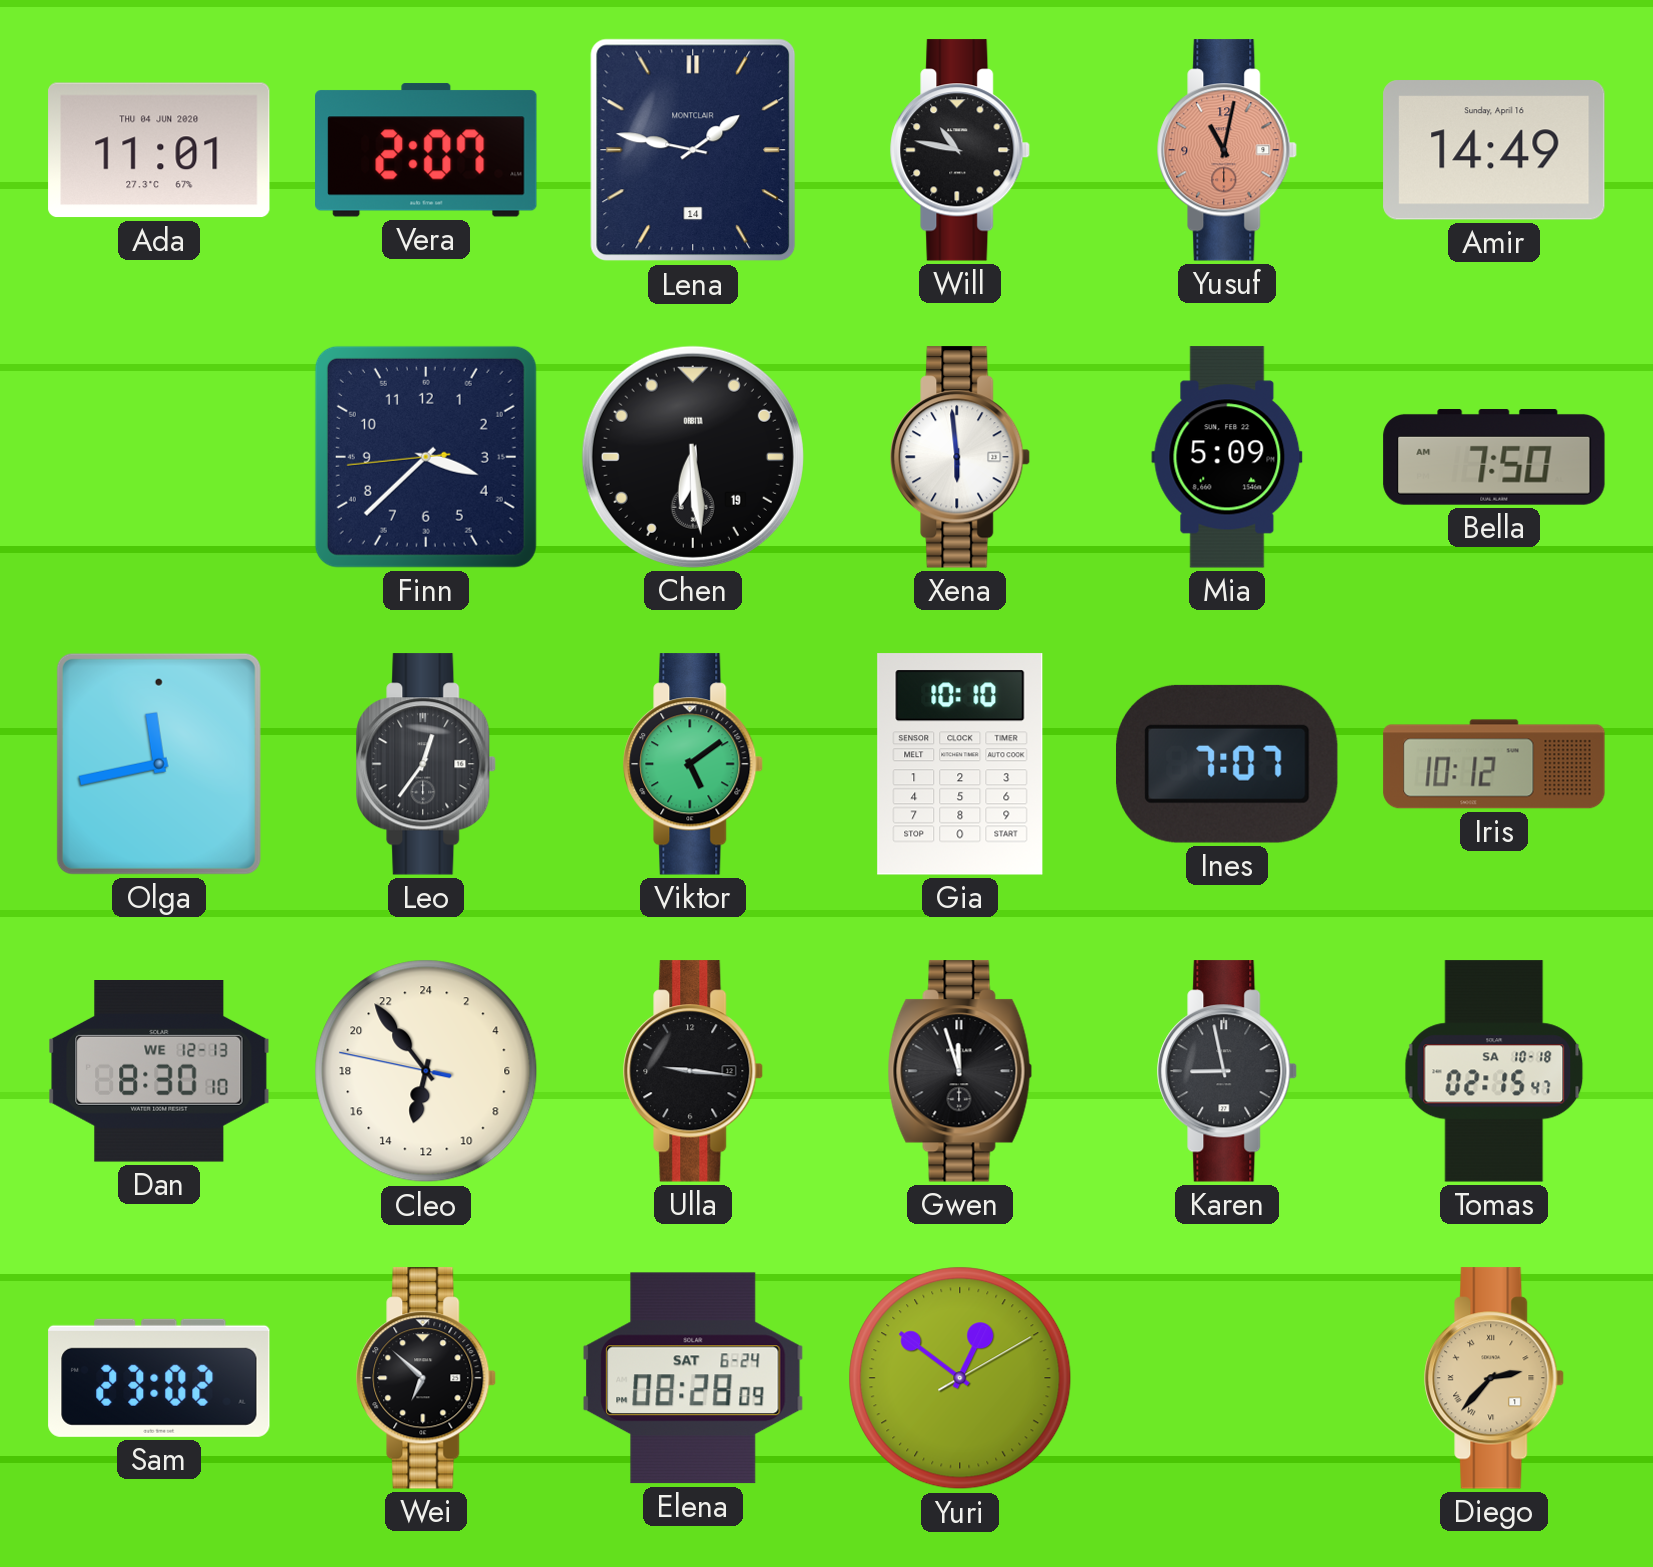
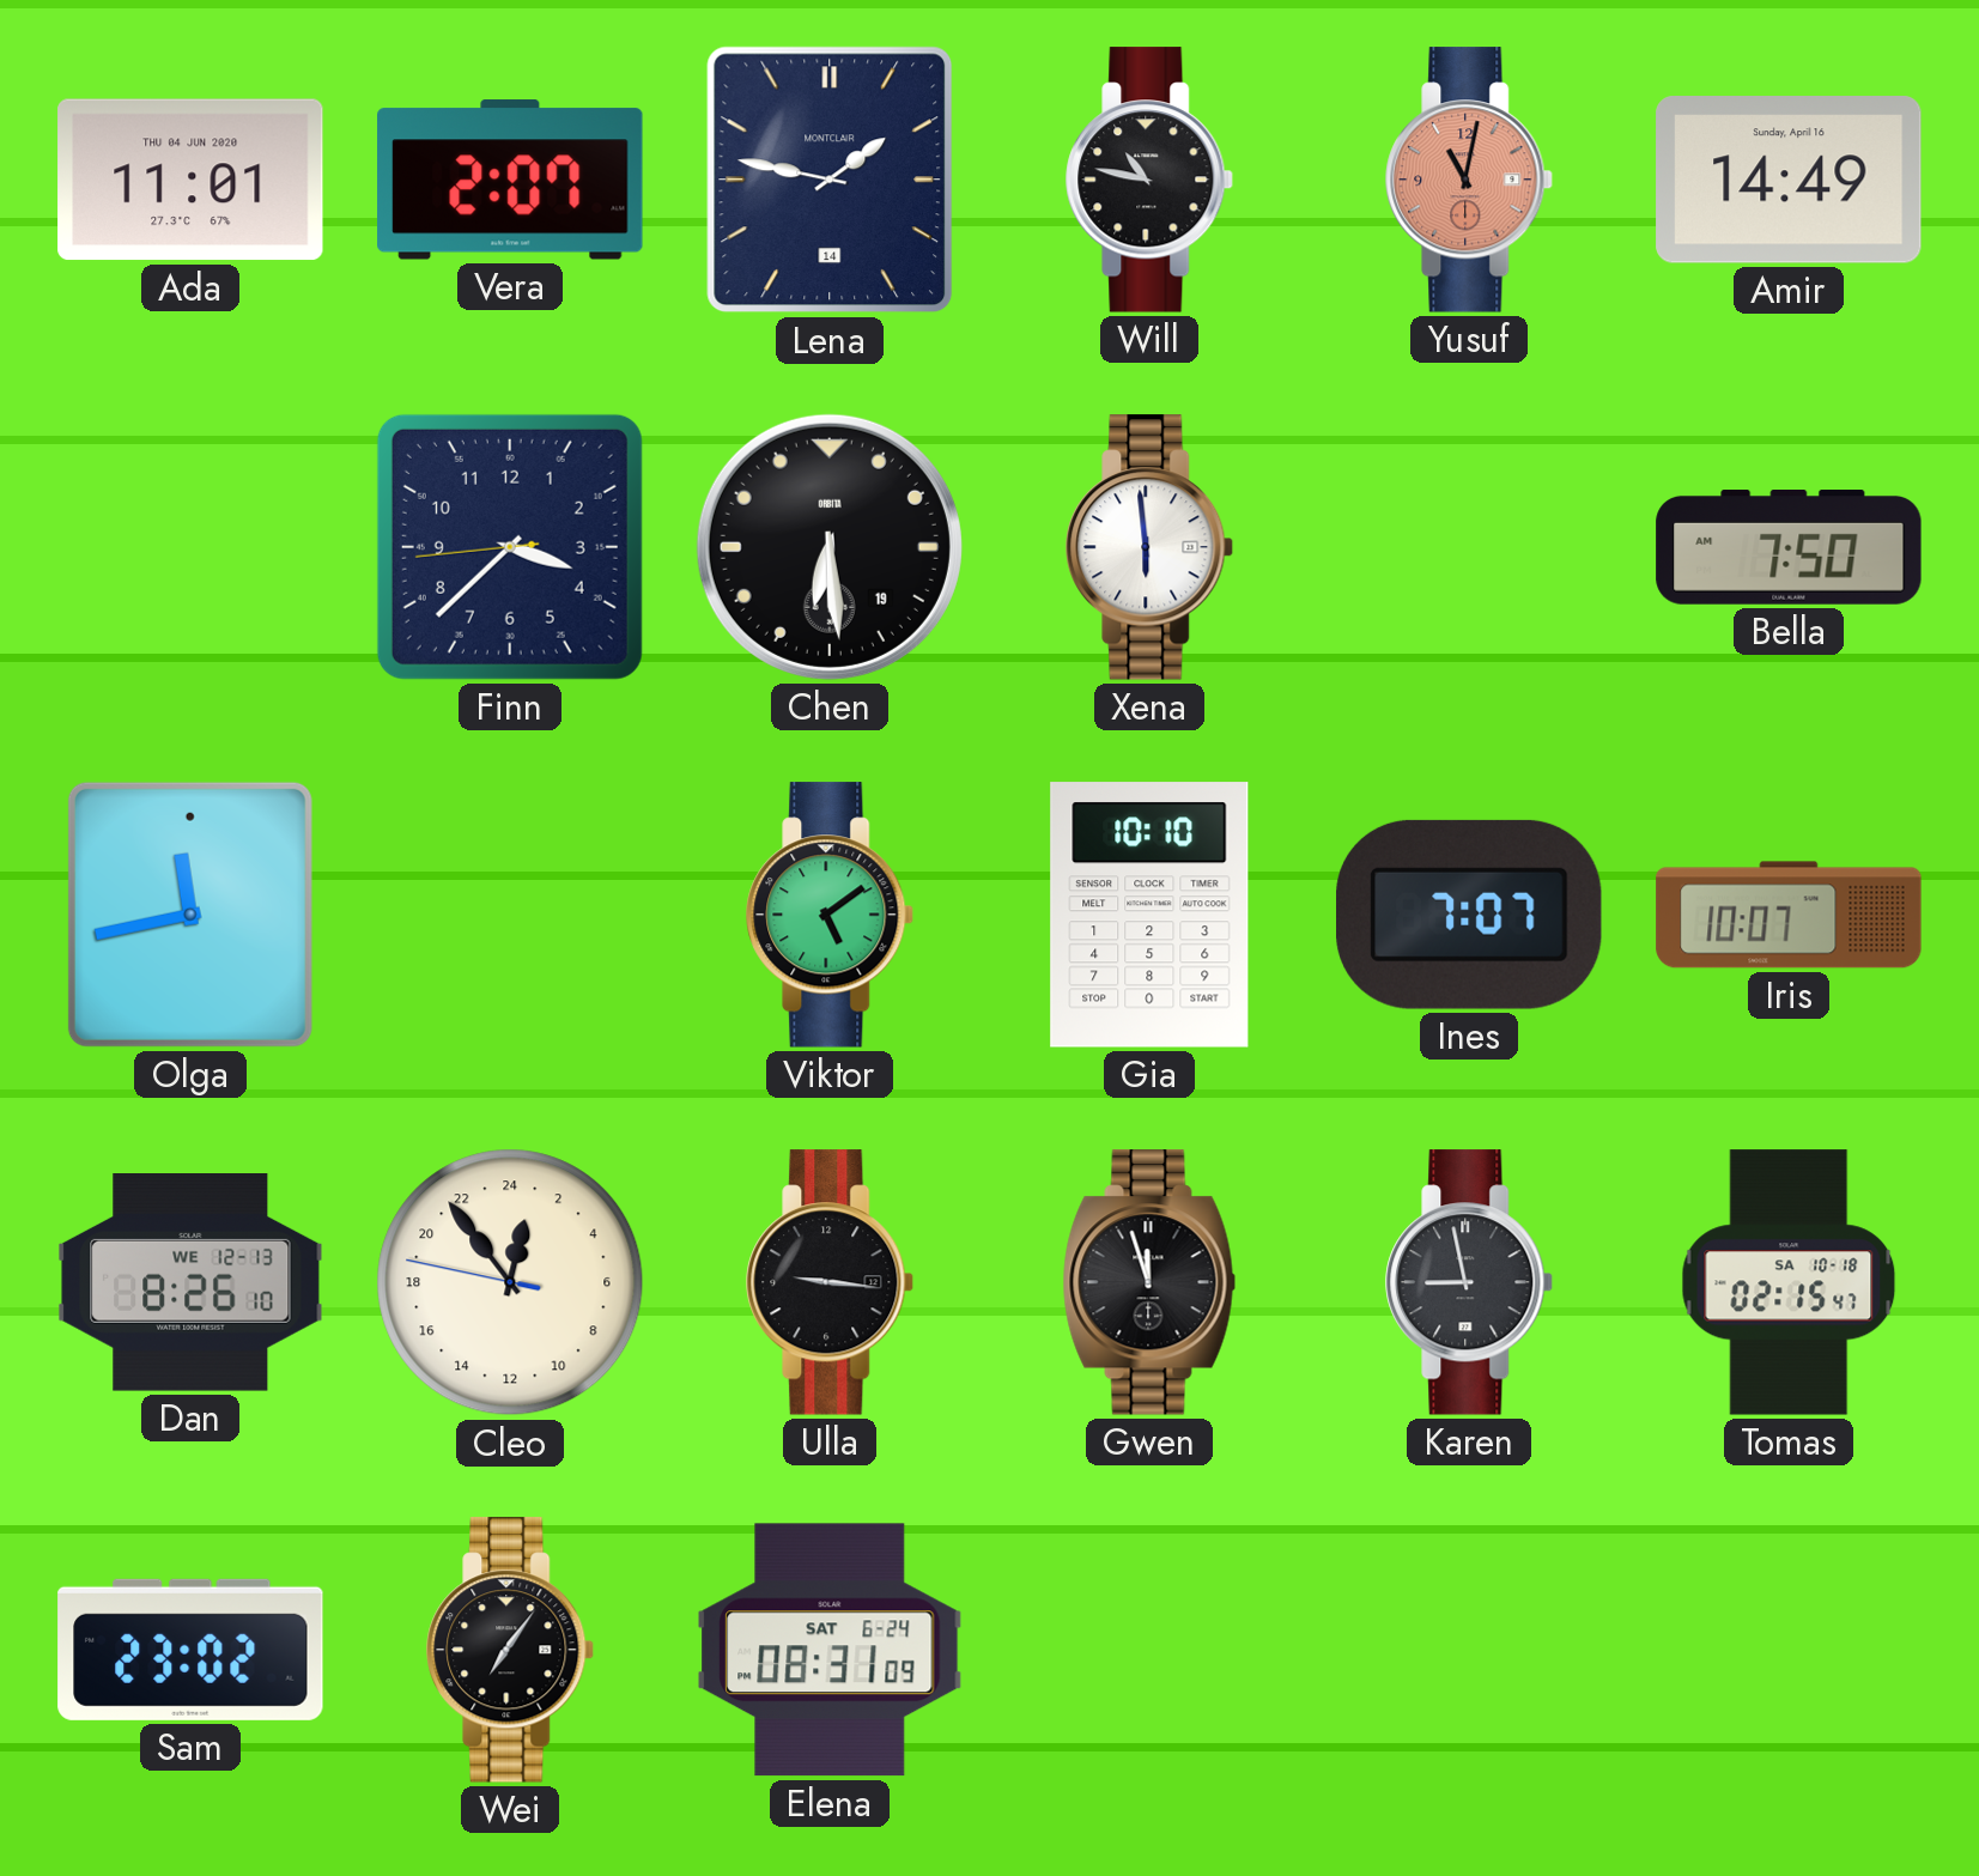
Mia: 5:09 -> none (1227, 457)
Leo: 12:36 -> none (427, 764)
Iris: 10:12 -> 10:07 (1789, 915)
Dan: 8:30 -> 8:26 (190, 1283)
Cleo: 12:53 -> 0:53 (510, 1282)
Wei: 6:52 -> 7:06 (511, 1650)
Elena: 08:28 -> 08:31 (830, 1650)
Yuri: 12:51 -> none (960, 1378)
Diego: 2:37 -> none (1495, 1378)
